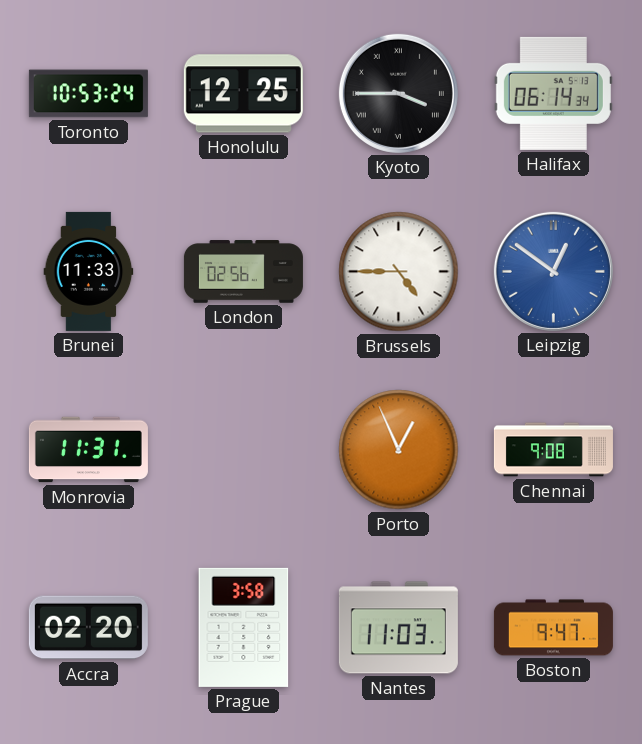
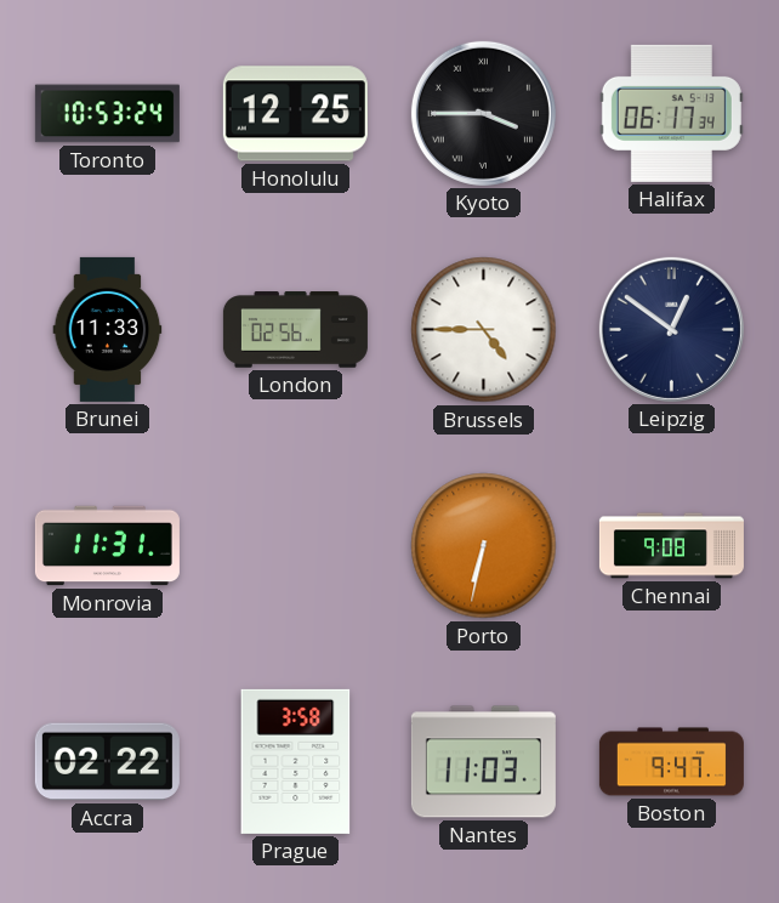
Halifax: 06:14 -> 06:17 (671, 113)
Leipzig dial: blue -> navy (671, 329)
Porto: 12:56 -> 6:32 (484, 546)
Accra: 02:20 -> 02:22 (107, 762)
